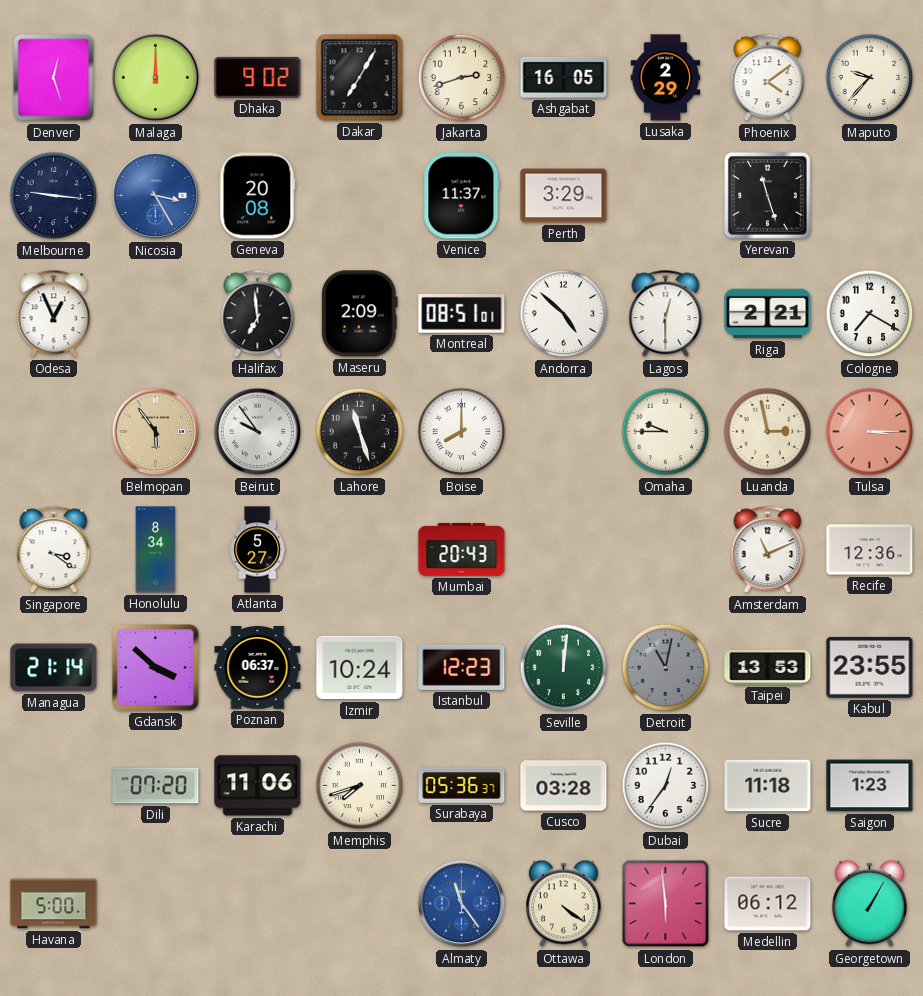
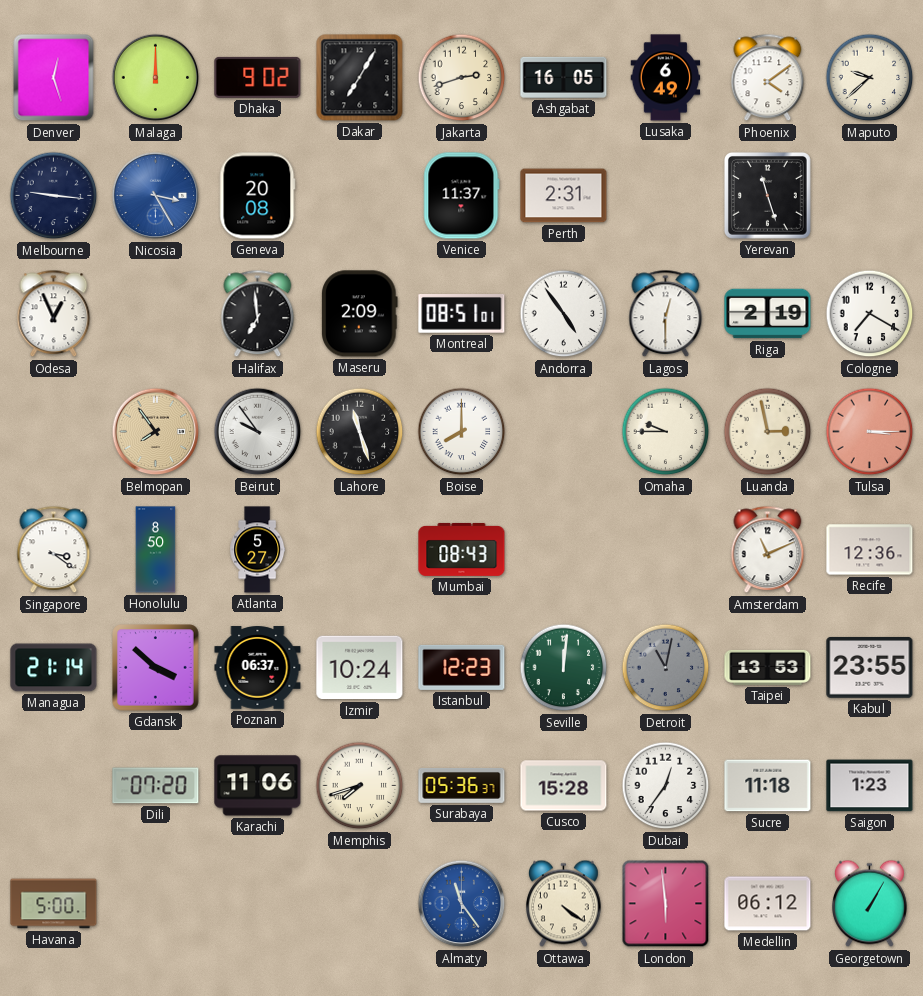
Lusaka: 2:29 -> 6:49 (666, 78)
Maputo: 9:37 -> 9:38 (870, 78)
Perth: 3:29 -> 2:31 (564, 196)
Andorra: 4:52 -> 4:54 (564, 314)
Riga: 2:21 -> 2:19 (768, 314)
Belmopan: 5:54 -> 7:54 (156, 432)
Honolulu: 8:34 -> 8:50 (156, 550)
Mumbai: 20:43 -> 08:43 (462, 549)
Cusco: 03:28 -> 15:28 (564, 786)
